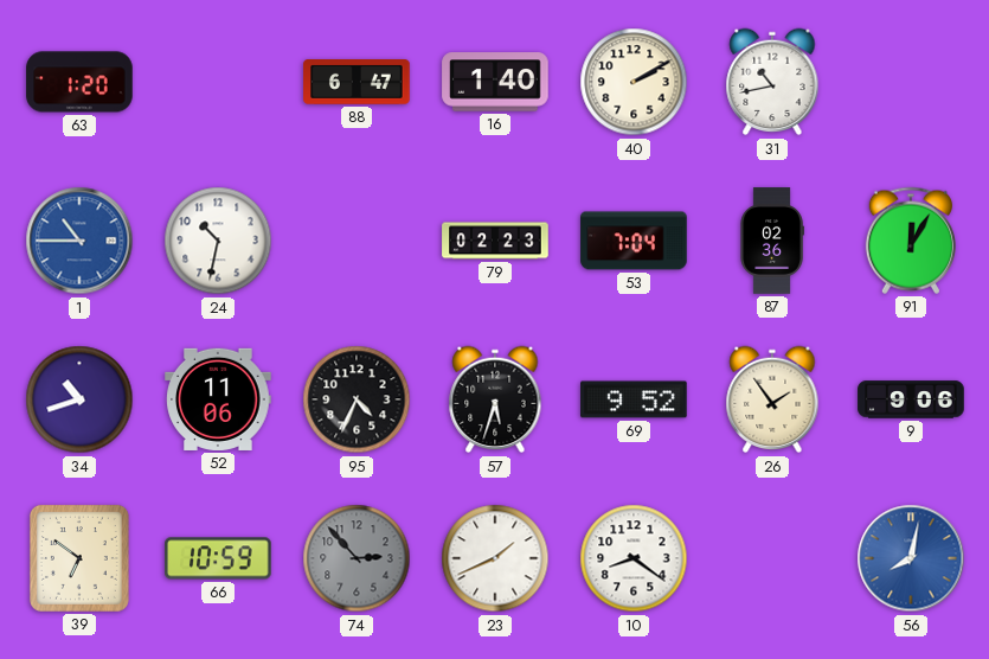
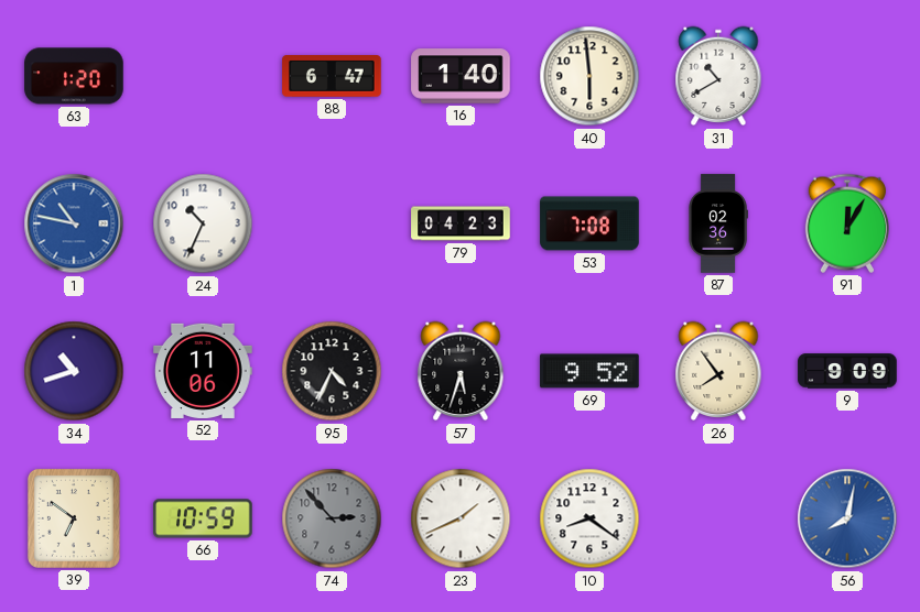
40: 2:10 -> 5:59 (589, 76)
31: 10:43 -> 10:40 (718, 76)
1: 10:45 -> 10:47 (74, 223)
24: 10:32 -> 10:34 (203, 223)
79: 02:23 -> 04:23 (461, 223)
53: 7:04 -> 7:08 (589, 223)
26: 1:54 -> 7:54 (718, 371)
9: 9:06 -> 9:09 (847, 371)
